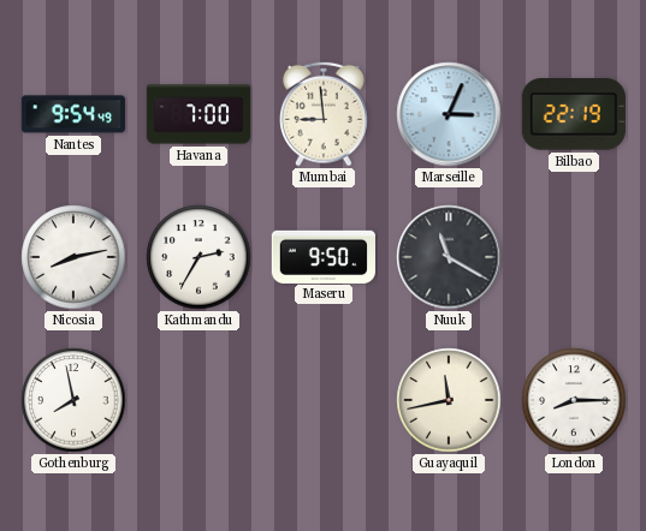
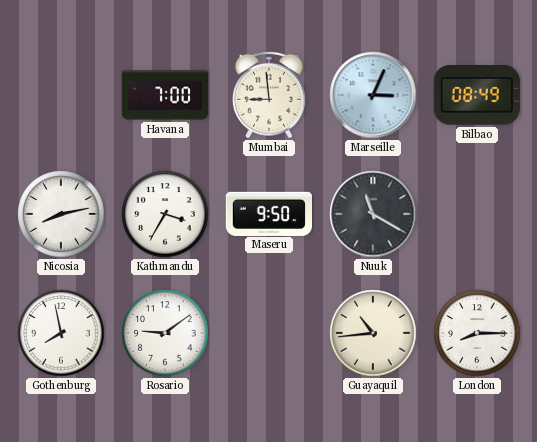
Nantes: 9:54 -> none (72, 114)
Bilbao: 22:19 -> 08:49 (477, 96)
Kathmandu: 2:35 -> 3:35 (165, 214)
Rosario: none -> 9:09 (165, 333)
Guayaquil: 11:43 -> 10:44 (373, 333)
